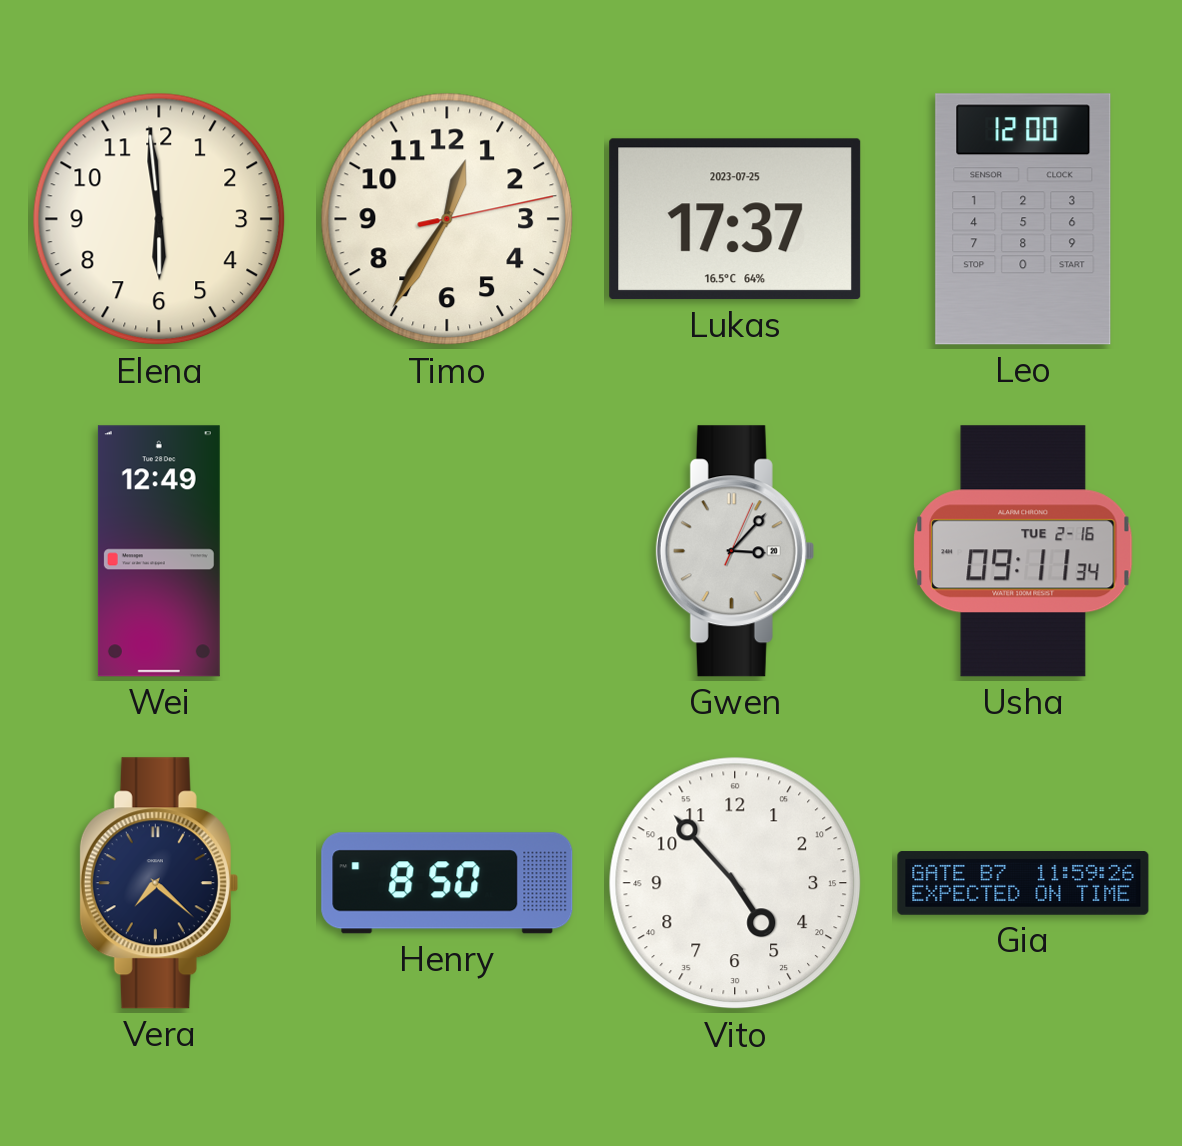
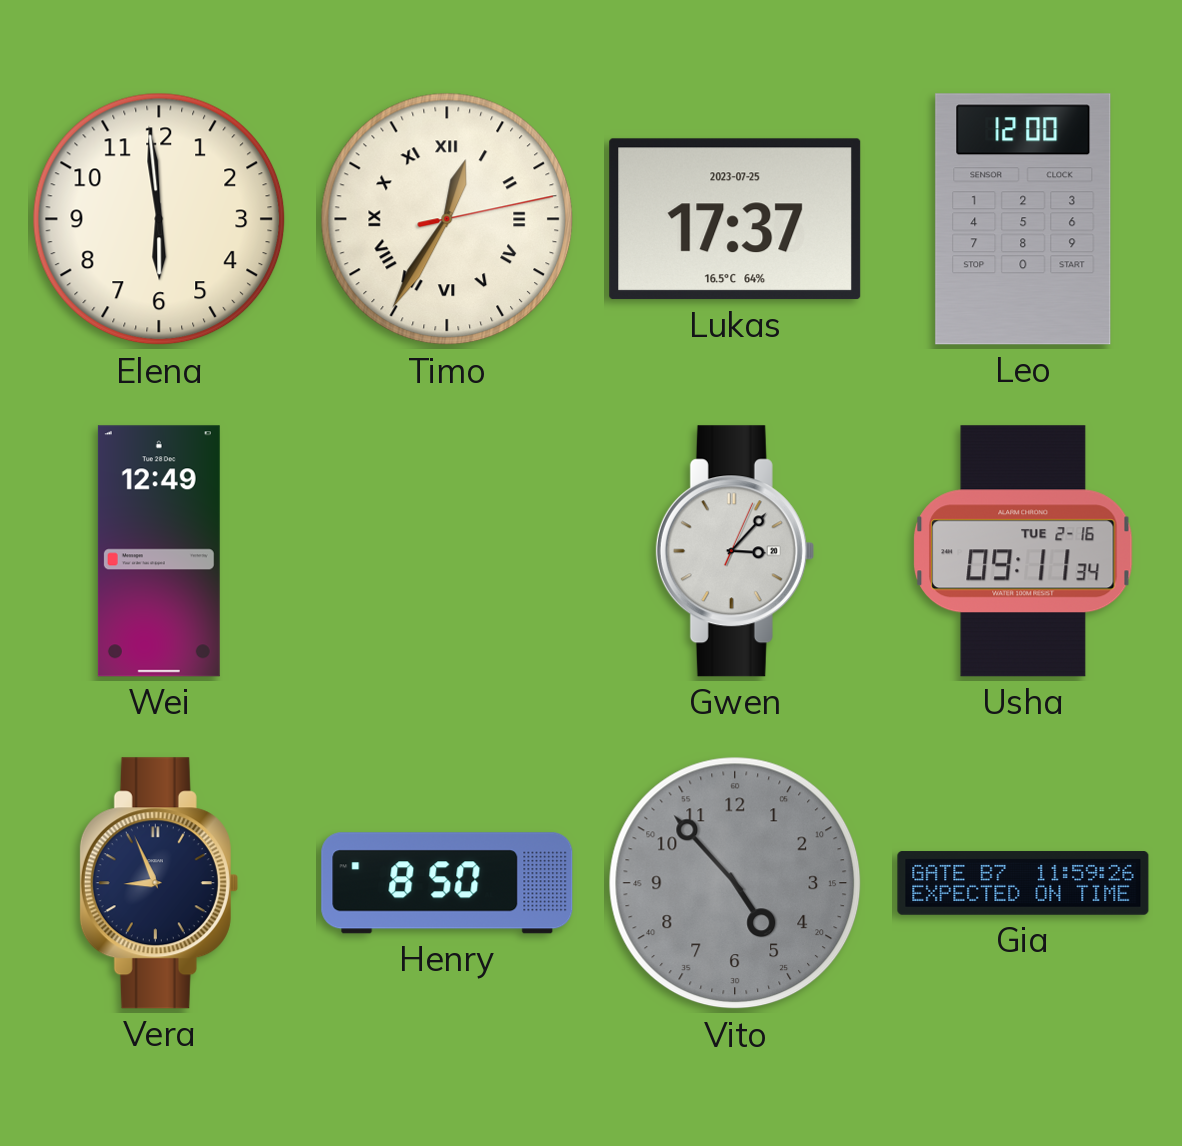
Timo numerals: Arabic -> Roman (447, 219)
Vera: 7:22 -> 8:56 (159, 883)
Vito dial: white -> grey (735, 883)
